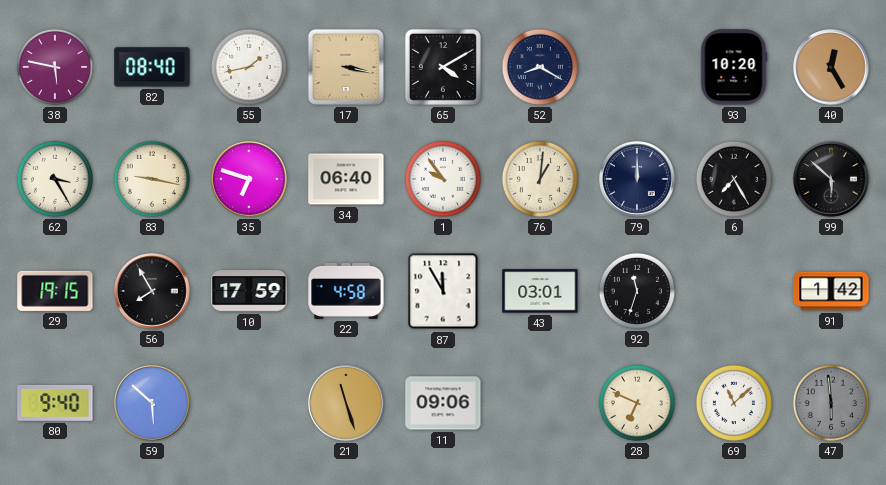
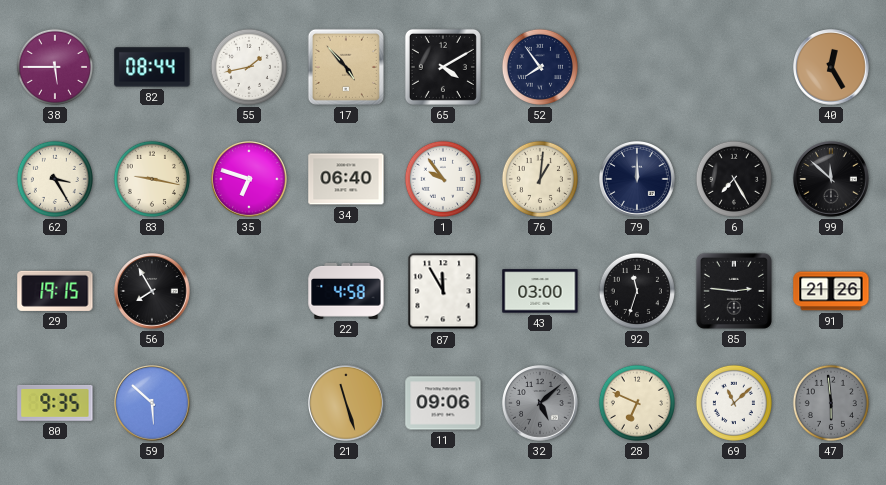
38: 5:47 -> 5:45 (55, 67)
82: 08:40 -> 08:44 (152, 67)
17: 3:17 -> 4:53 (346, 67)
52: 8:20 -> 7:54 (540, 67)
93: 10:20 -> none (734, 67)
99: 5:52 -> 11:52 (831, 179)
10: 17:59 -> none (249, 291)
43: 03:01 -> 03:00 (540, 291)
85: none -> 2:46 (734, 291)
91: 1:42 -> 21:26 (831, 291)
80: 9:40 -> 9:35 (55, 404)
32: none -> 5:08 (540, 403)
